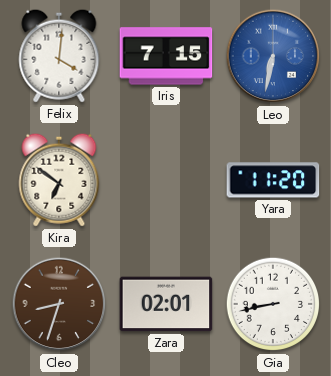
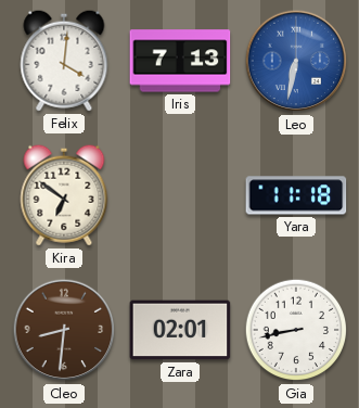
Iris: 7:15 -> 7:13 (180, 61)
Yara: 11:20 -> 11:18 (296, 195)
Cleo: 8:33 -> 8:31 (64, 330)
